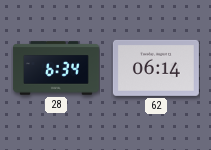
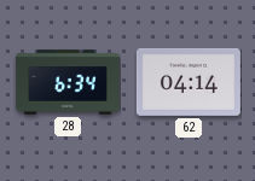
62: 06:14 -> 04:14 (189, 82)
